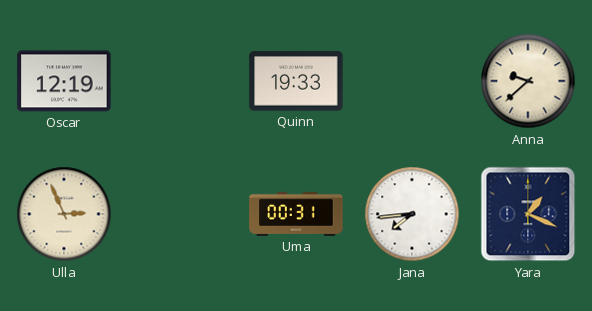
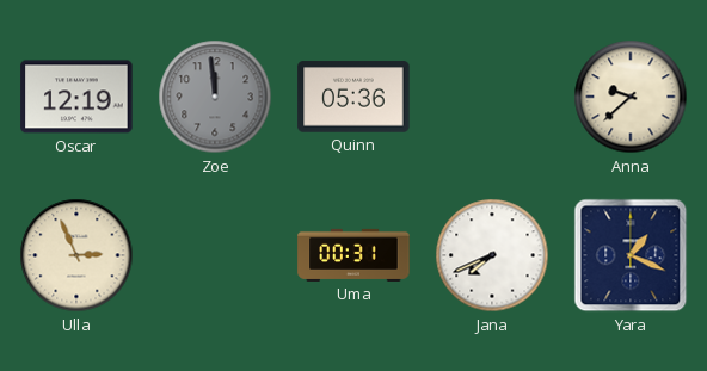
Zoe: none -> 11:59 (215, 97)
Quinn: 19:33 -> 05:36 (353, 97)
Jana: 7:44 -> 7:41 (492, 255)
